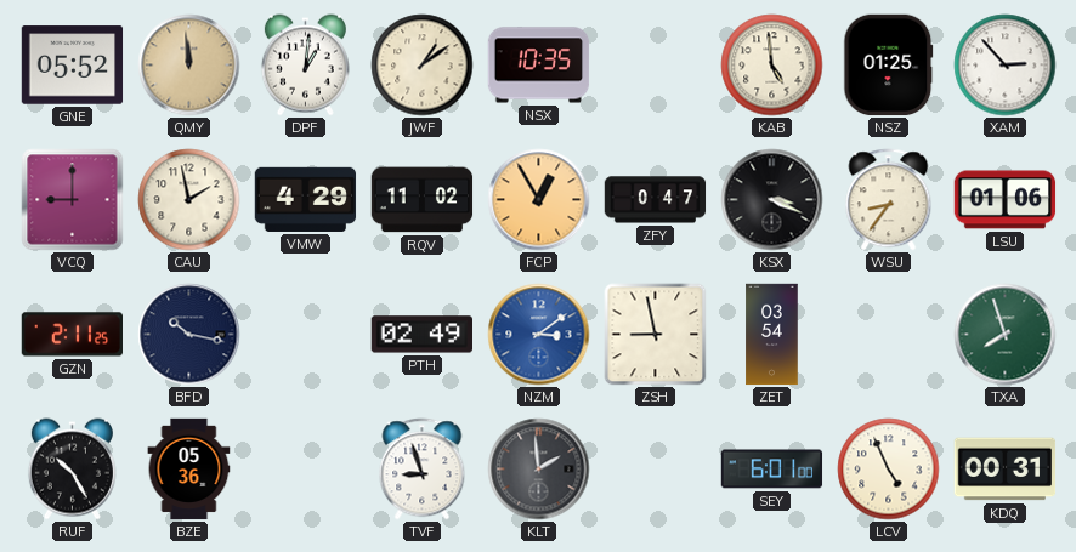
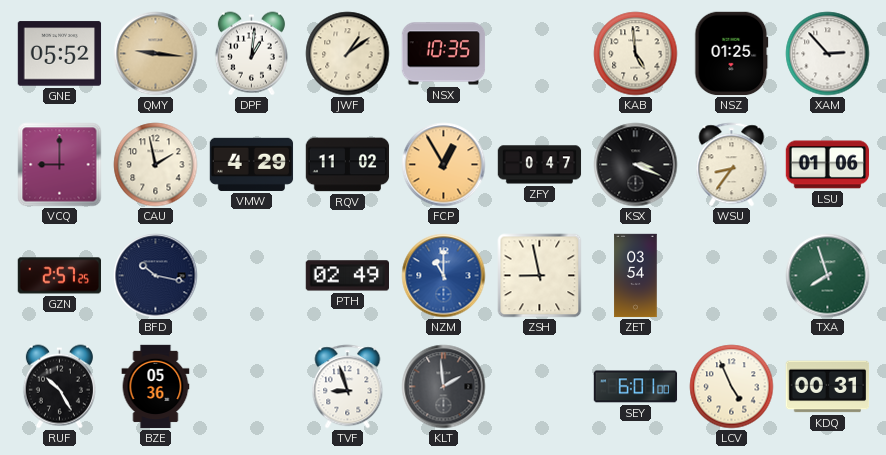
QMY: 11:59 -> 9:16 (156, 54)
GZN: 2:11 -> 2:57 (59, 276)
NZM: 3:09 -> 11:00 (444, 276)
